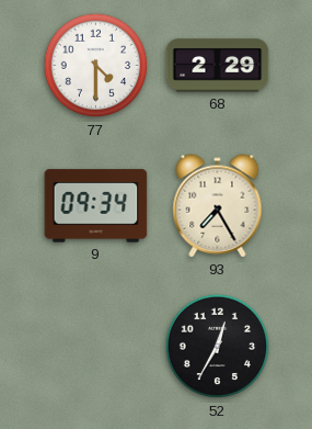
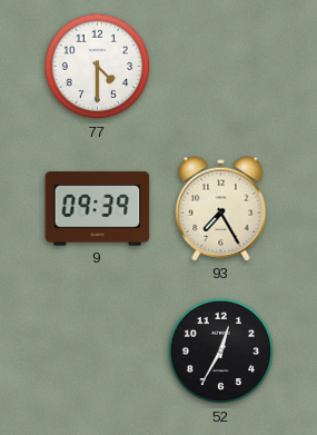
68: 2:29 -> none (218, 66)
9: 09:34 -> 09:39 (98, 209)
